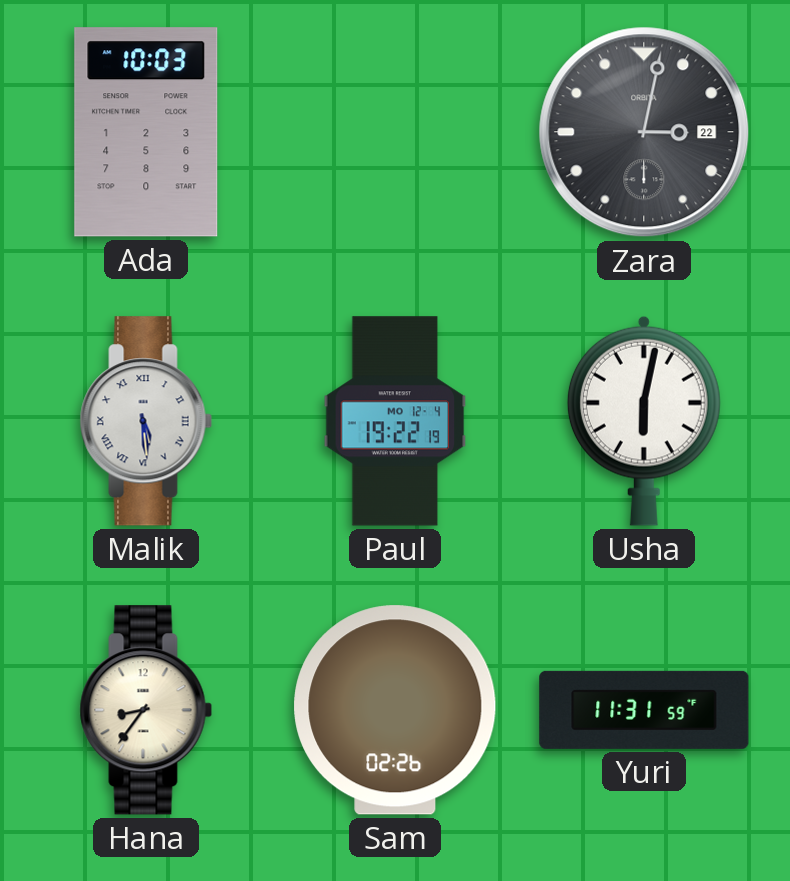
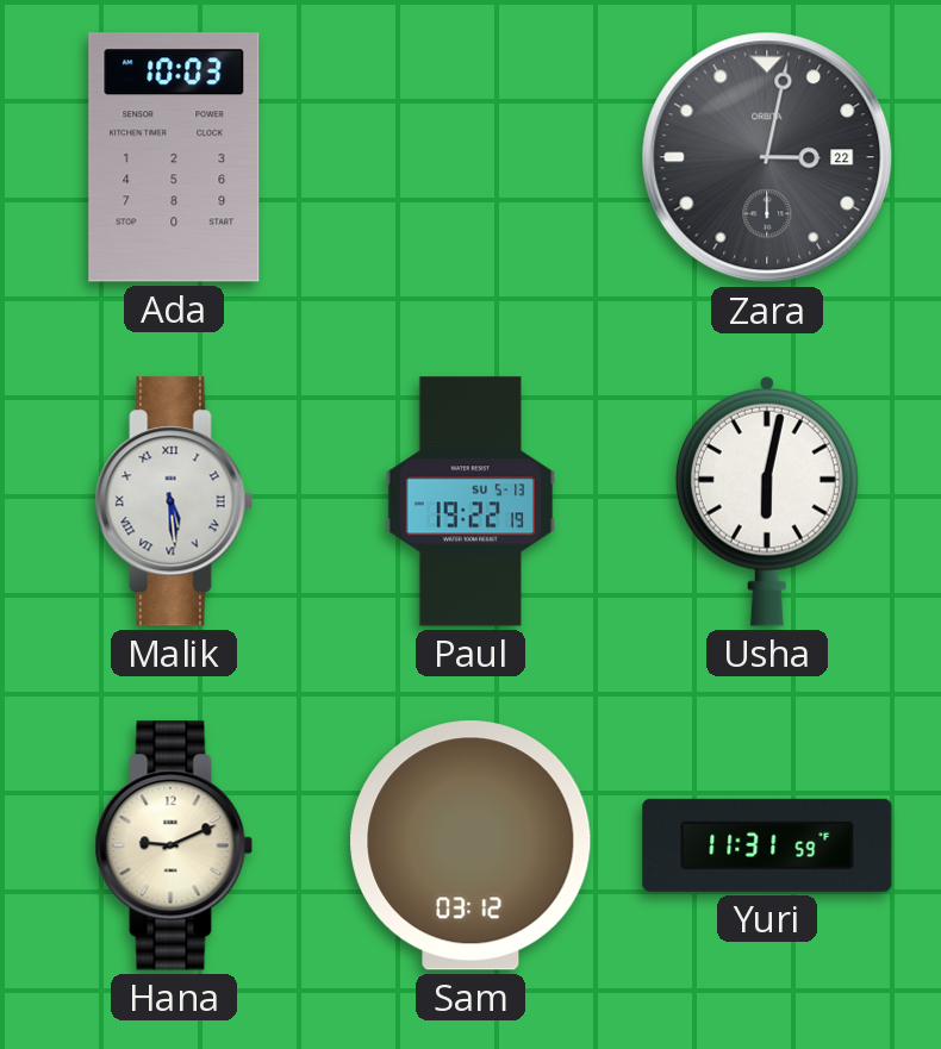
Paul date: MO 12-4 -> SU 5-13 (470, 501)
Hana: 8:36 -> 9:11 (174, 845)
Sam: 02:26 -> 03:12 (470, 845)
